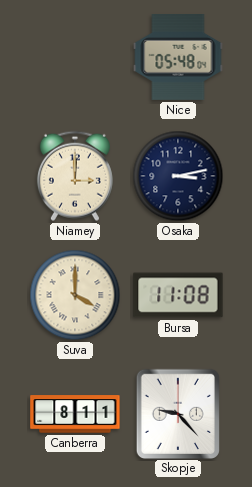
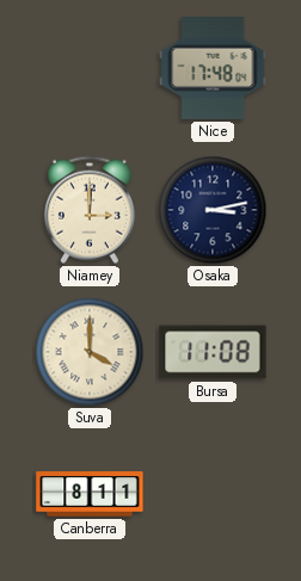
Nice: 05:48 -> 17:48 (213, 69)
Skopje: 9:23 -> none (178, 413)
